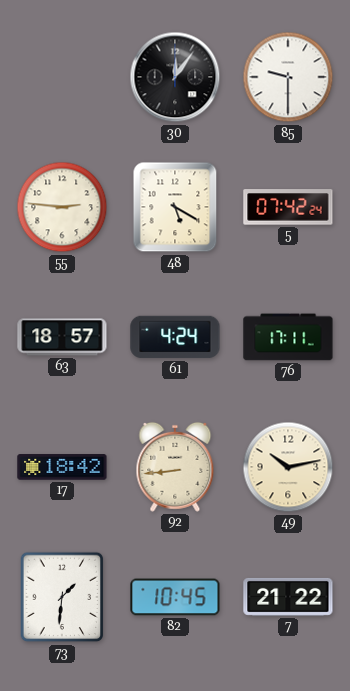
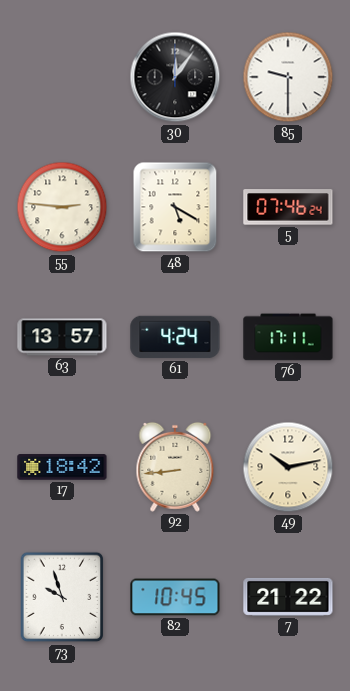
5: 07:42 -> 07:46 (288, 207)
63: 18:57 -> 13:57 (62, 337)
73: 1:31 -> 9:57 (62, 597)
